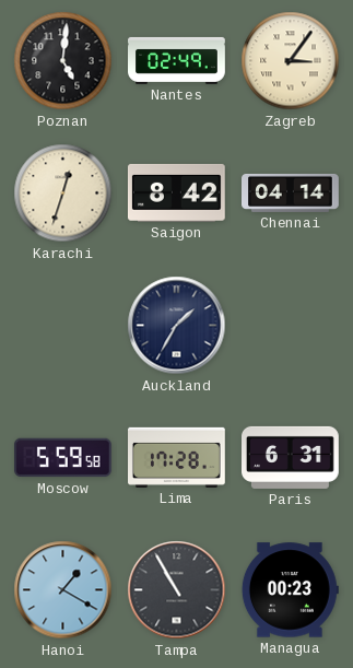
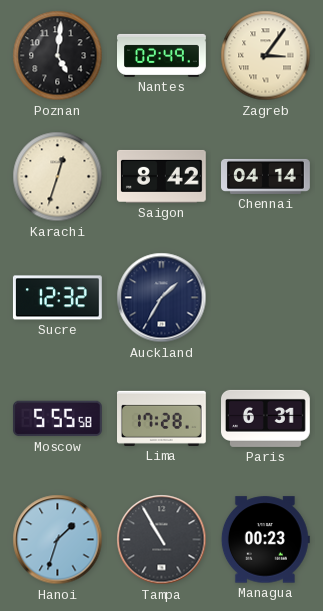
Sucre: none -> 12:32 (57, 298)
Moscow: 5:59 -> 5:55 (57, 419)
Hanoi: 1:20 -> 1:33 (58, 540)
